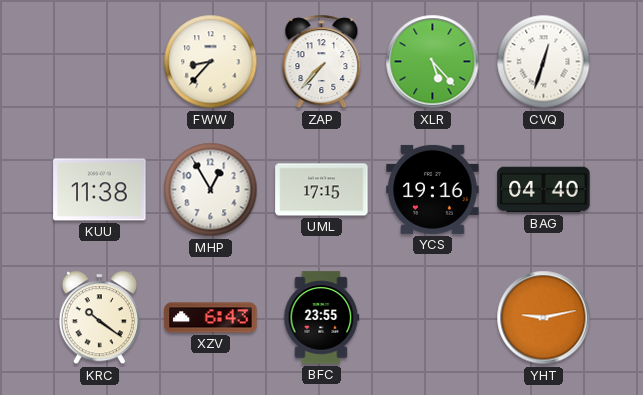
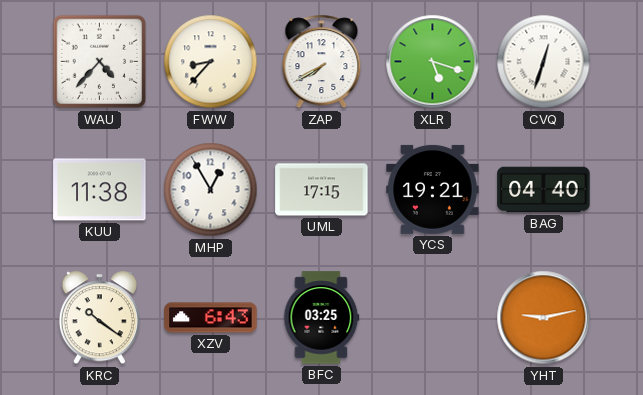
WAU: none -> 4:37 (100, 62)
ZAP: 7:37 -> 7:40 (322, 62)
XLR: 5:23 -> 5:18 (433, 62)
YCS: 19:16 -> 19:21 (433, 189)
BFC: 23:55 -> 03:25 (321, 318)
